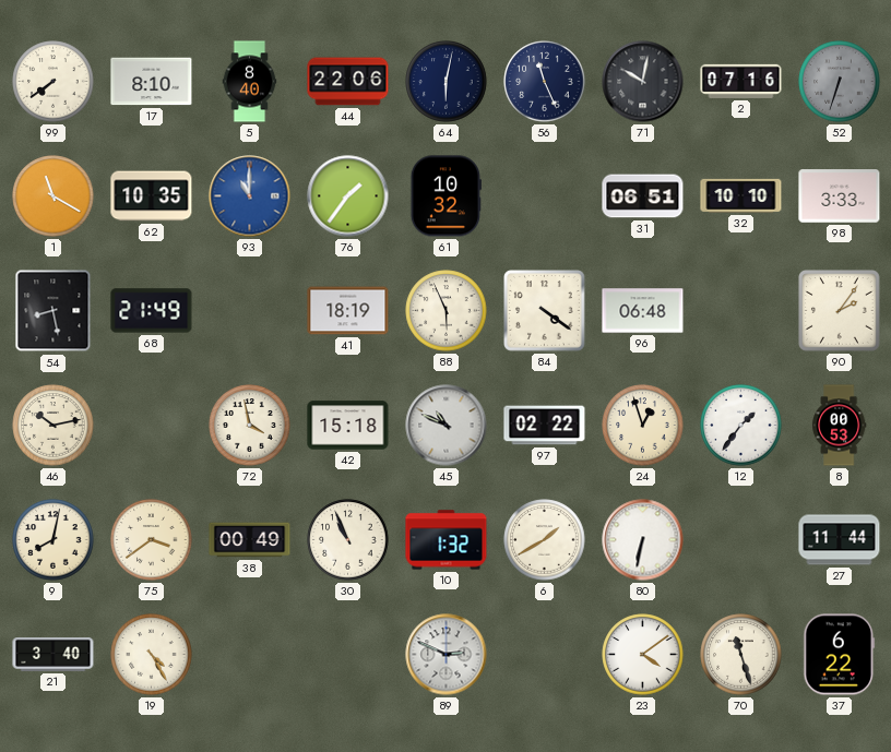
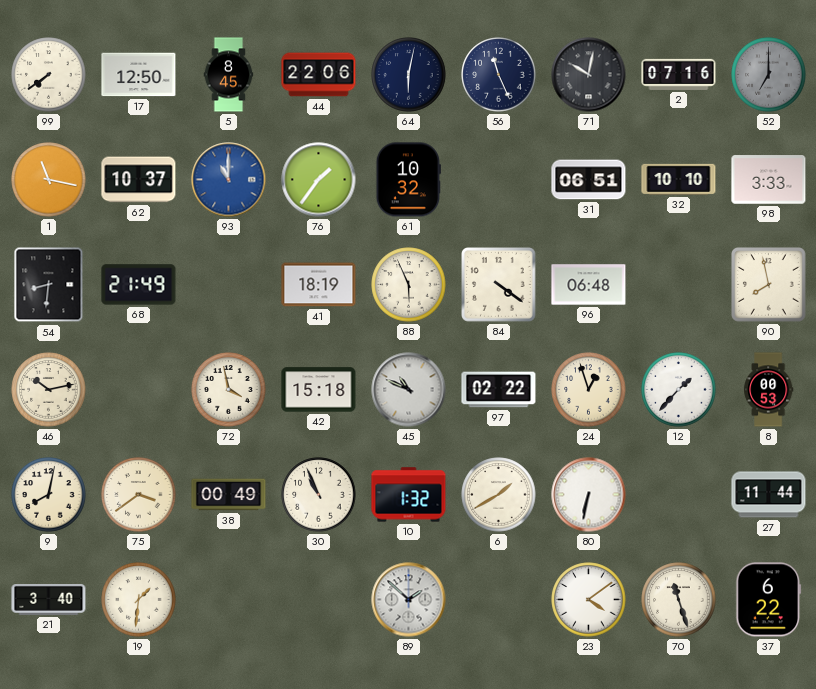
17: 8:10 -> 12:50 (139, 75)
5: 8:40 -> 8:45 (229, 75)
52: 6:33 -> 7:00 (769, 75)
1: 11:20 -> 11:17 (49, 180)
62: 10:35 -> 10:37 (139, 180)
54: 8:28 -> 8:31 (49, 285)
90: 2:06 -> 7:58 (769, 285)
12: 1:36 -> 1:37 (679, 390)
19: 4:25 -> 1:31 (139, 600)
89: 2:49 -> 1:52 (409, 600)
